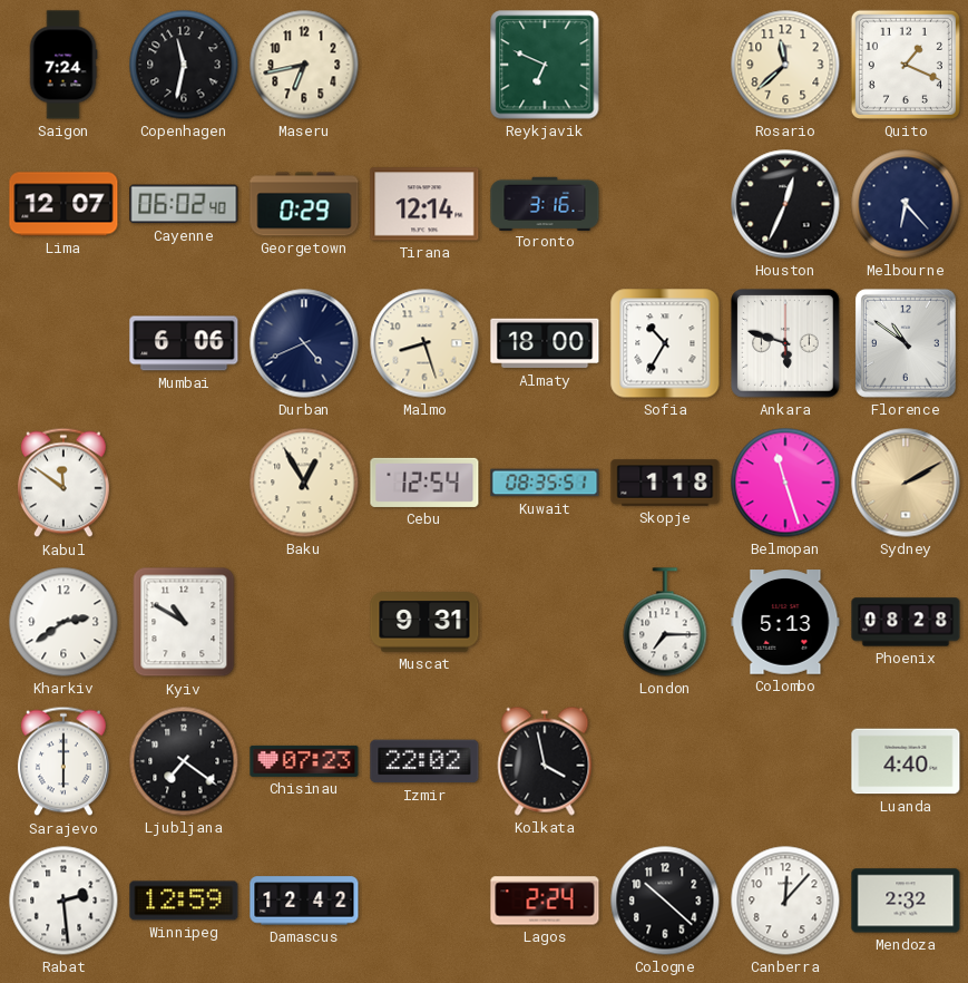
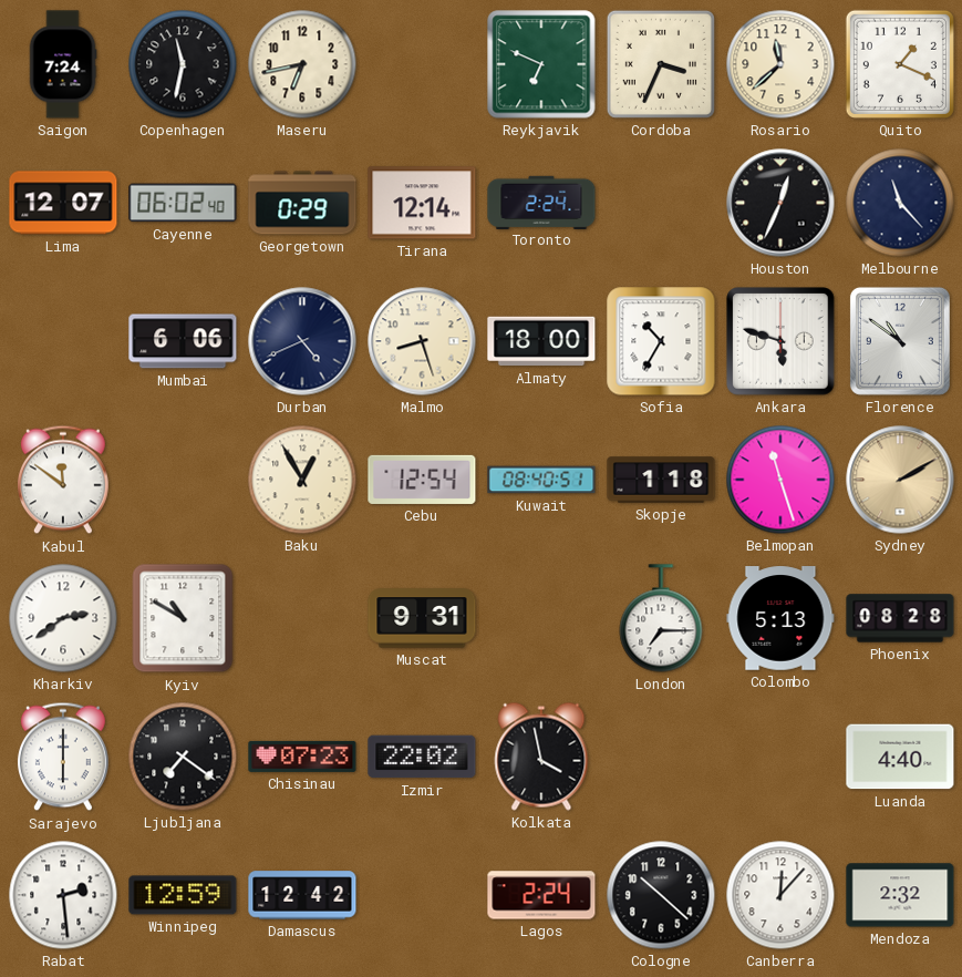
Cordoba: none -> 3:34 (661, 64)
Toronto: 3:16 -> 2:24 (541, 202)
Melbourne: 6:23 -> 11:23 (900, 203)
Kuwait: 08:35 -> 08:40 (541, 480)
